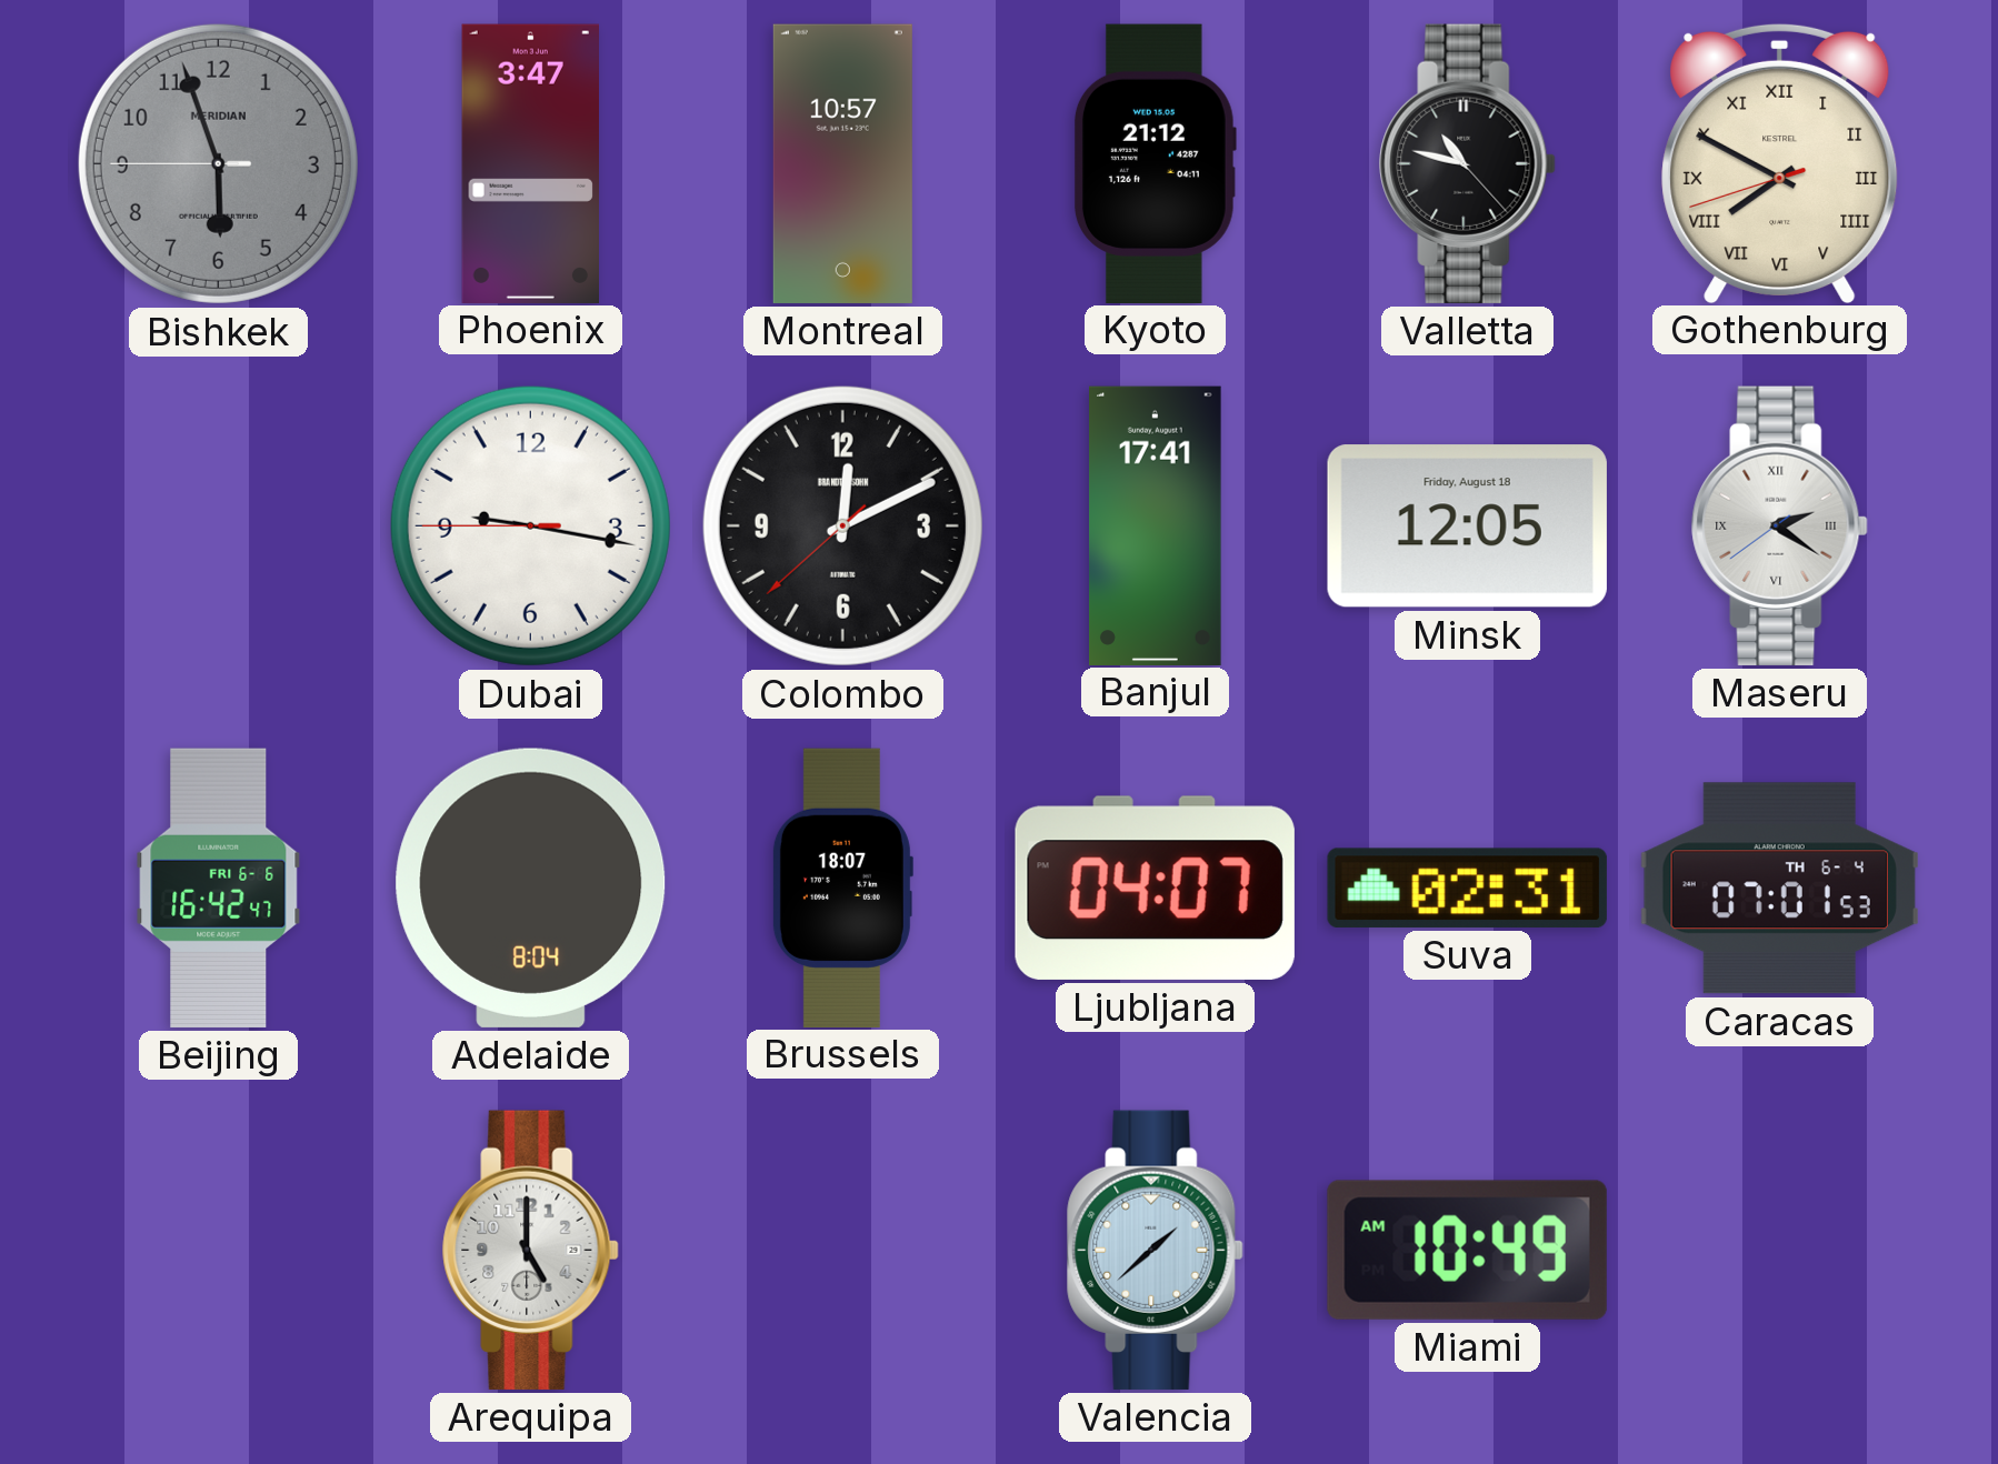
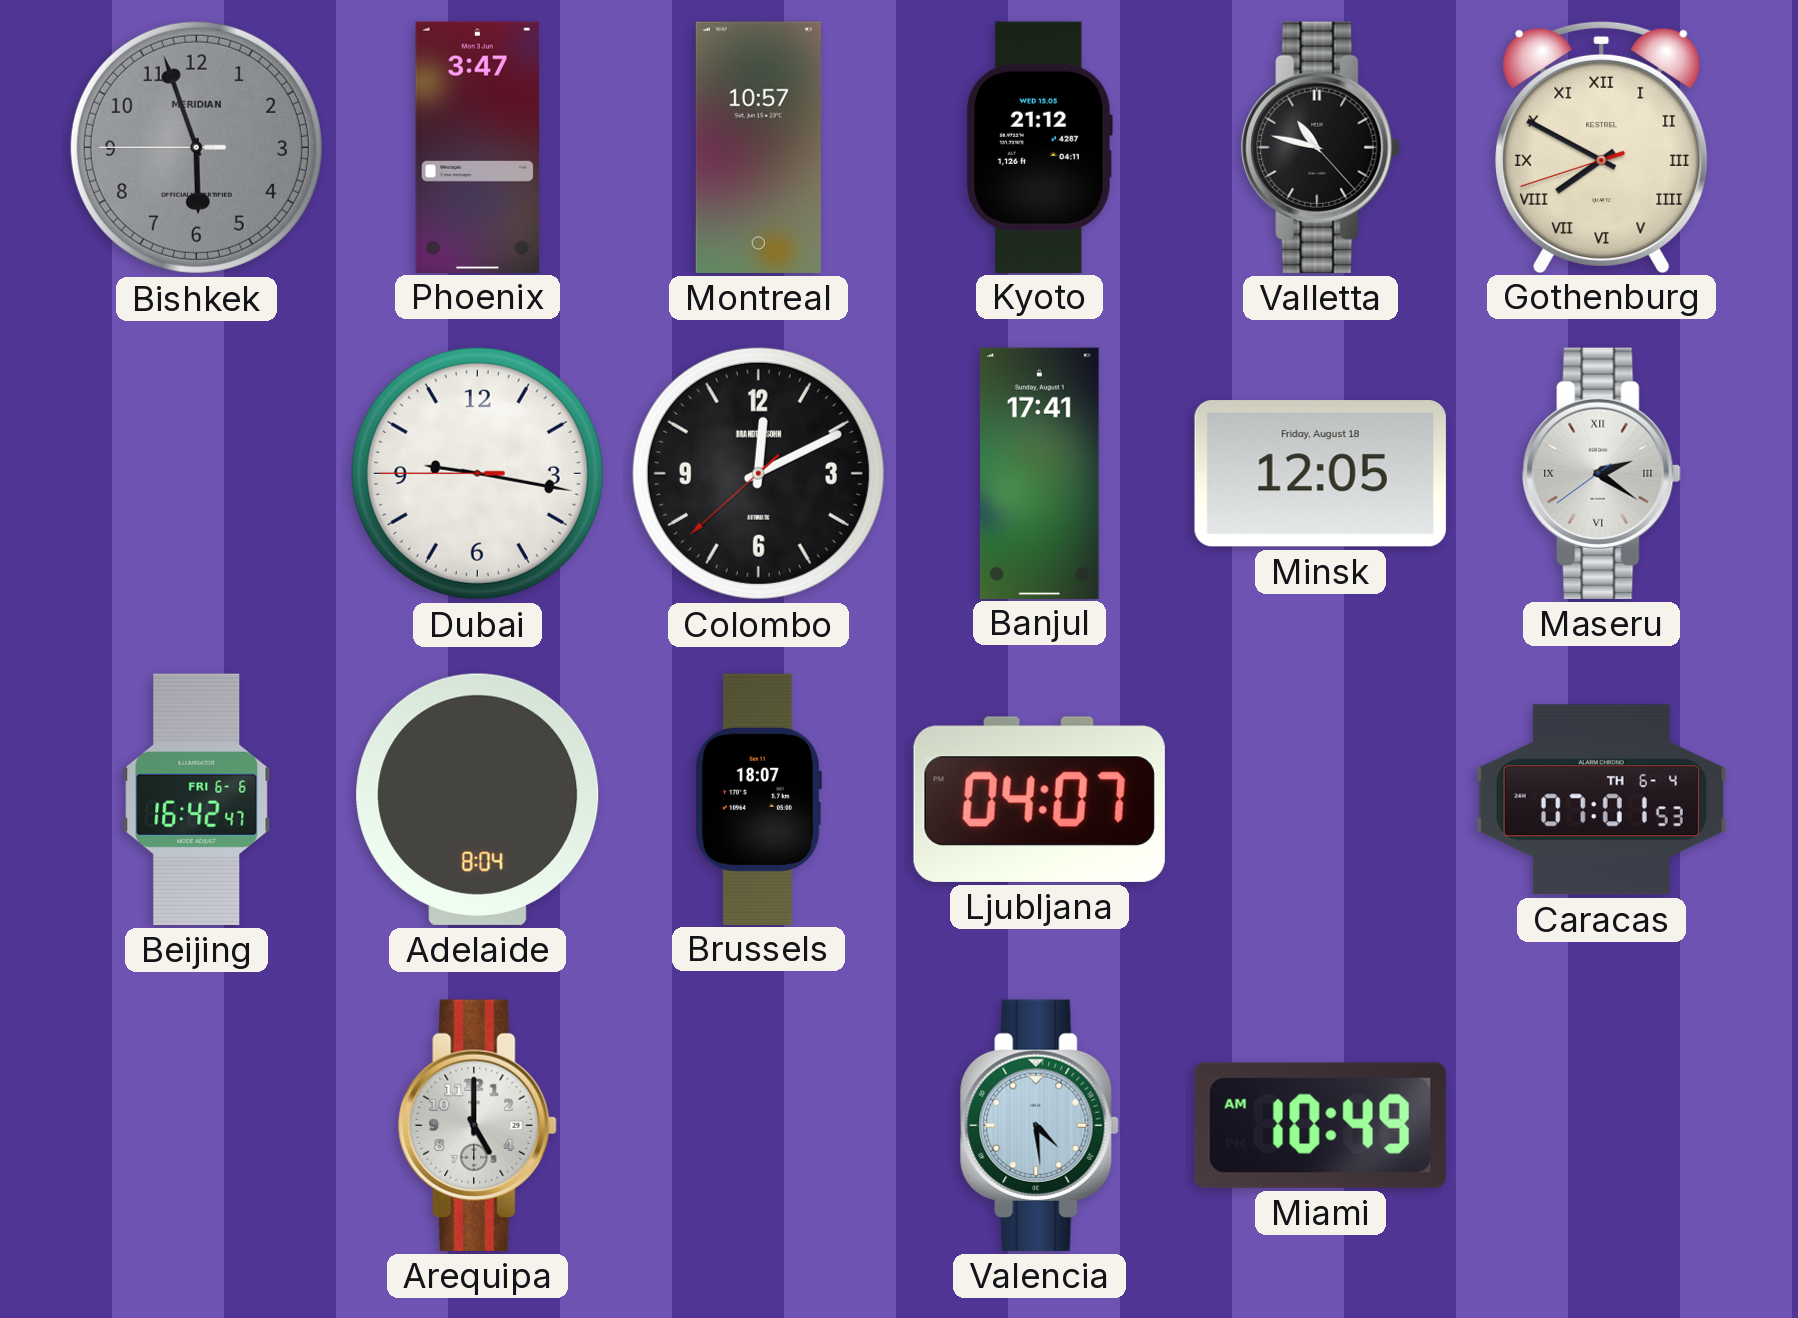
Suva: 02:31 -> none (1467, 888)
Valencia: 1:38 -> 4:29 (1040, 1125)
